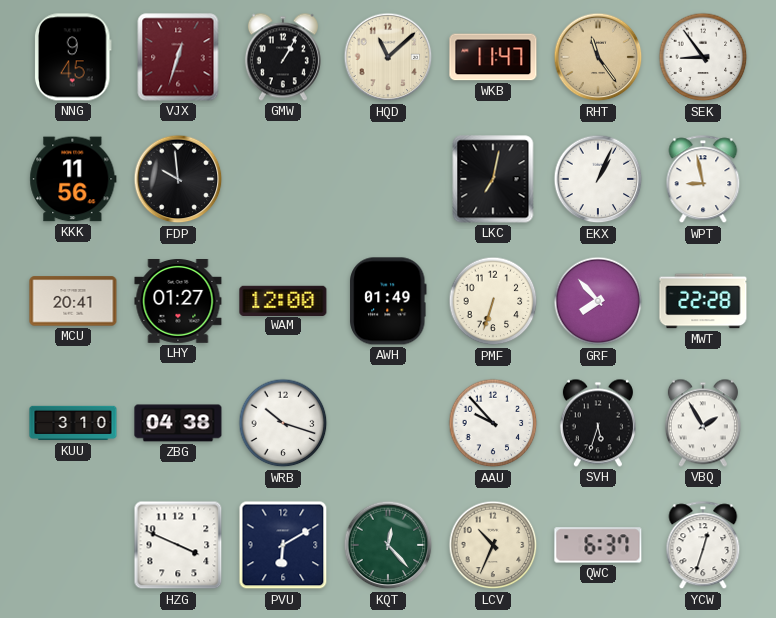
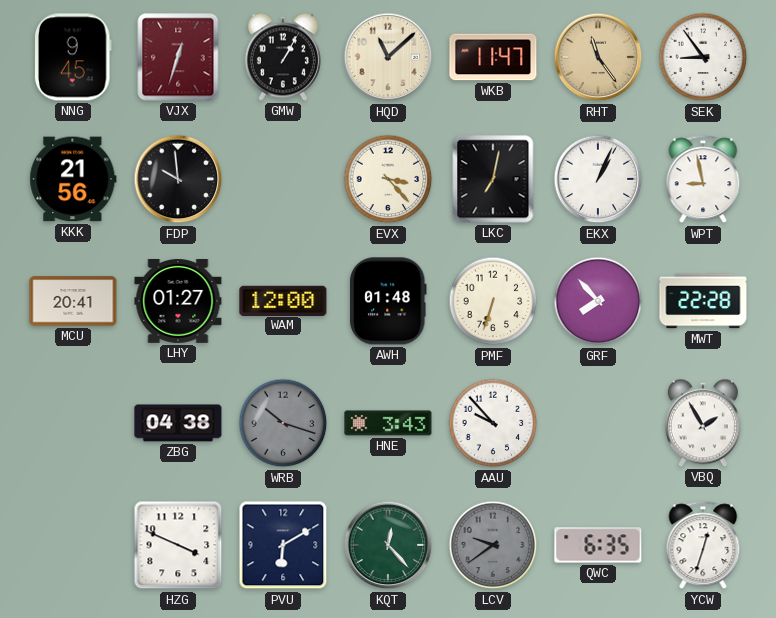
KKK: 11:56 -> 21:56 (73, 179)
EVX: none -> 3:23 (388, 179)
AWH: 01:49 -> 01:48 (389, 301)
KUU: 3:10 -> none (73, 423)
WRB dial: white -> grey (283, 423)
HNE: none -> 3:43 (388, 423)
SVH: 5:33 -> none (598, 423)
LCV: 10:34 -> 9:39 (493, 545)
LCV dial: cream -> grey (493, 545)
QWC: 6:37 -> 6:35 (598, 545)
